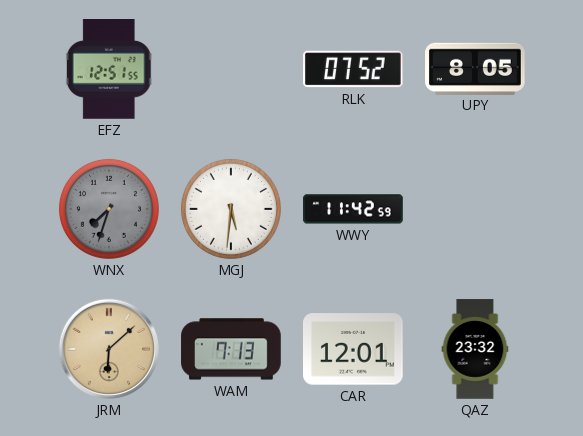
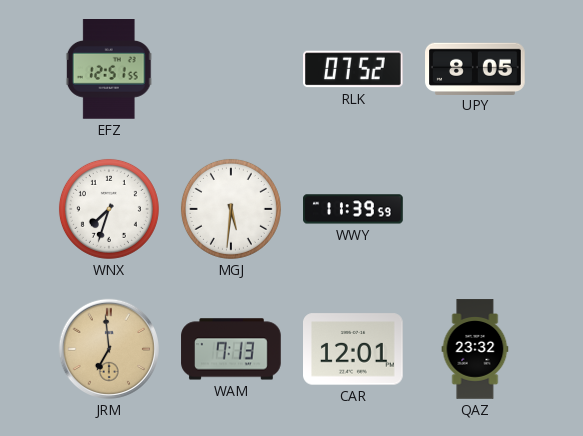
WNX dial: grey -> white (109, 209)
WWY: 11:42 -> 11:39 (353, 209)
JRM: 6:08 -> 6:59 (109, 349)
